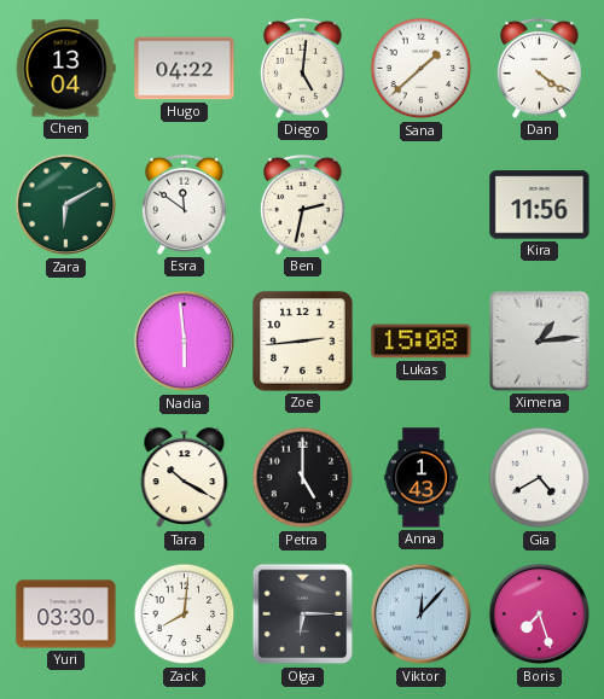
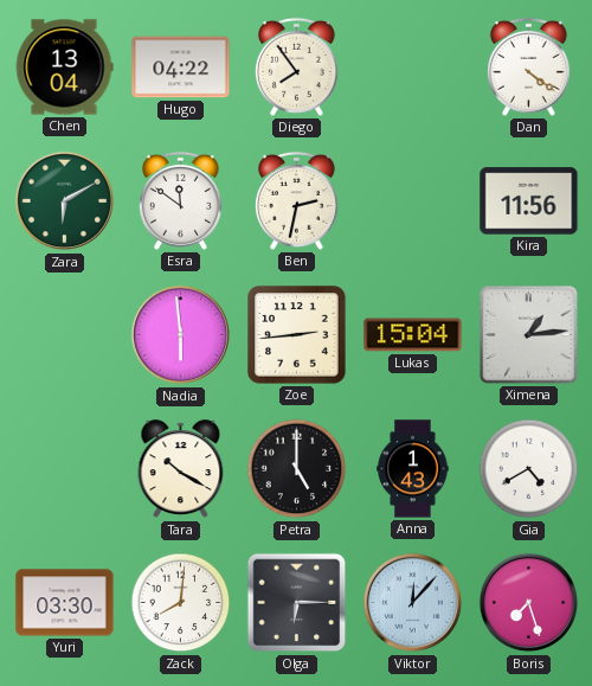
Diego: 5:01 -> 7:54 (296, 66)
Sana: 1:38 -> none (422, 69)
Lukas: 15:08 -> 15:04 (413, 335)
